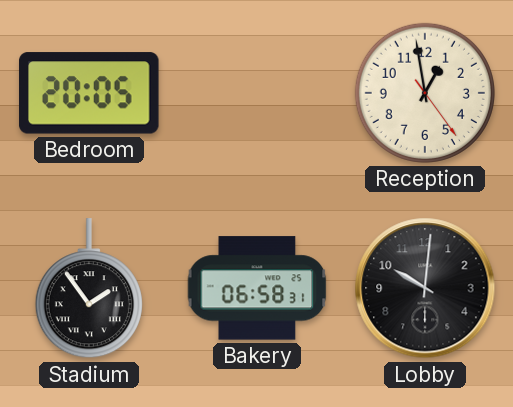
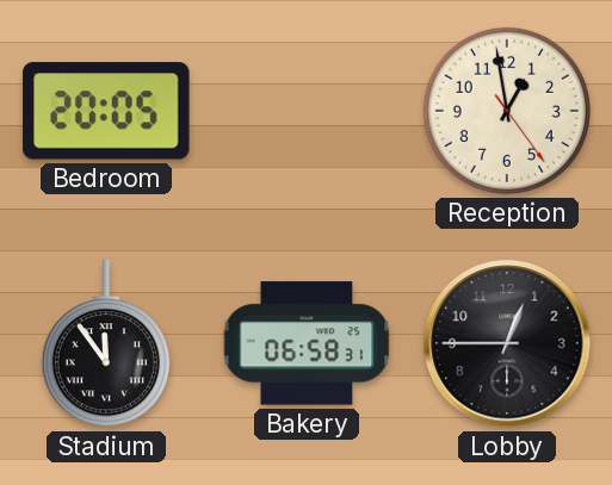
Stadium: 1:54 -> 11:54 (106, 344)
Lobby: 10:01 -> 12:45 (507, 343)
